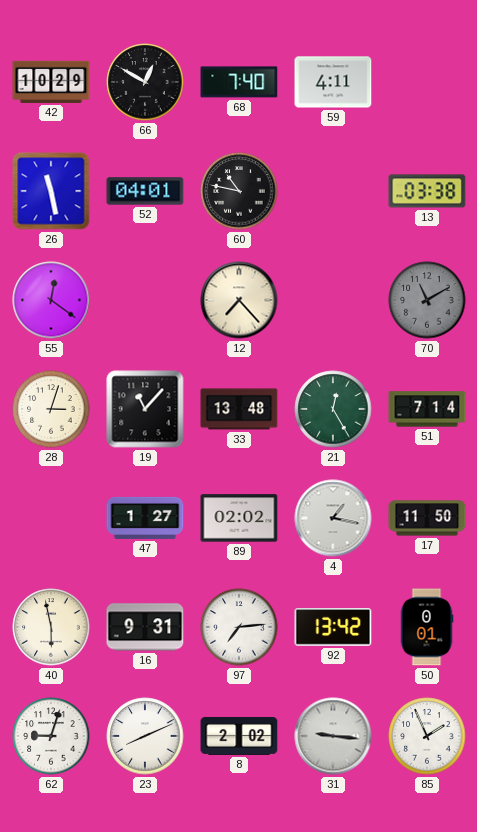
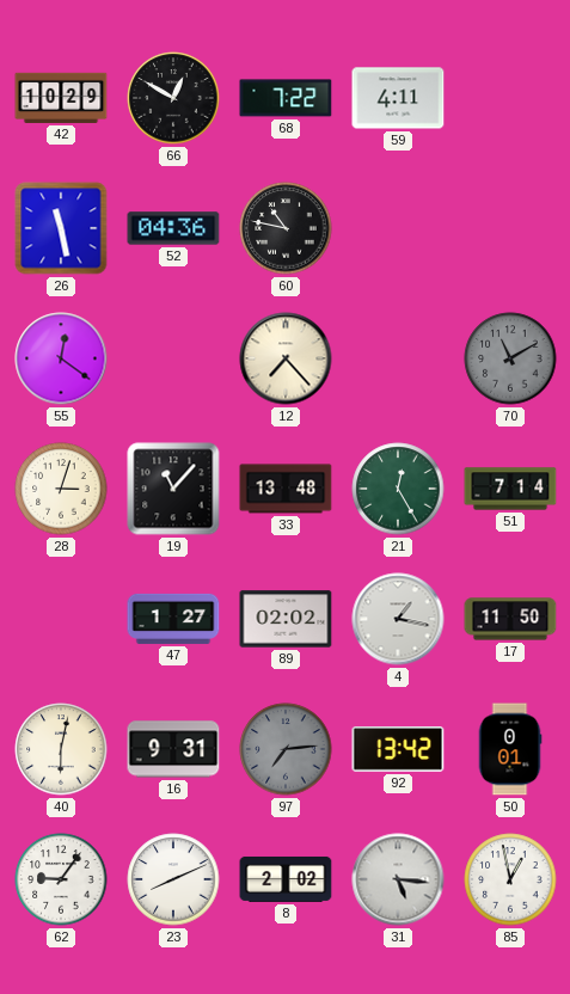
68: 7:40 -> 7:22 (286, 98)
52: 04:01 -> 04:36 (173, 228)
13: 03:38 -> none (427, 191)
40: 5:58 -> 6:02 (61, 749)
97 dial: white -> grey (286, 749)
62: 9:03 -> 9:06 (61, 879)
31: 9:16 -> 5:16 (398, 879)
85: 1:56 -> 12:58 (510, 879)
